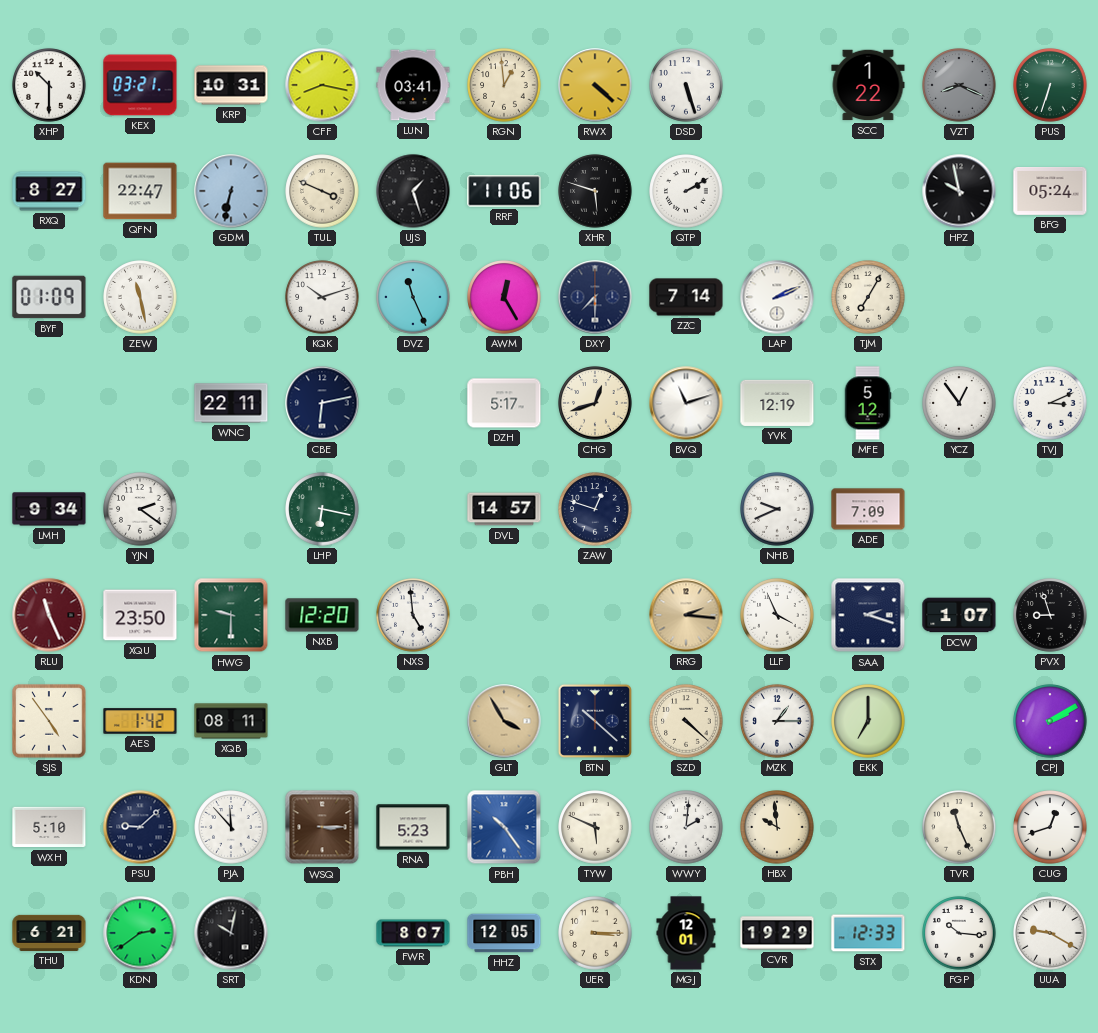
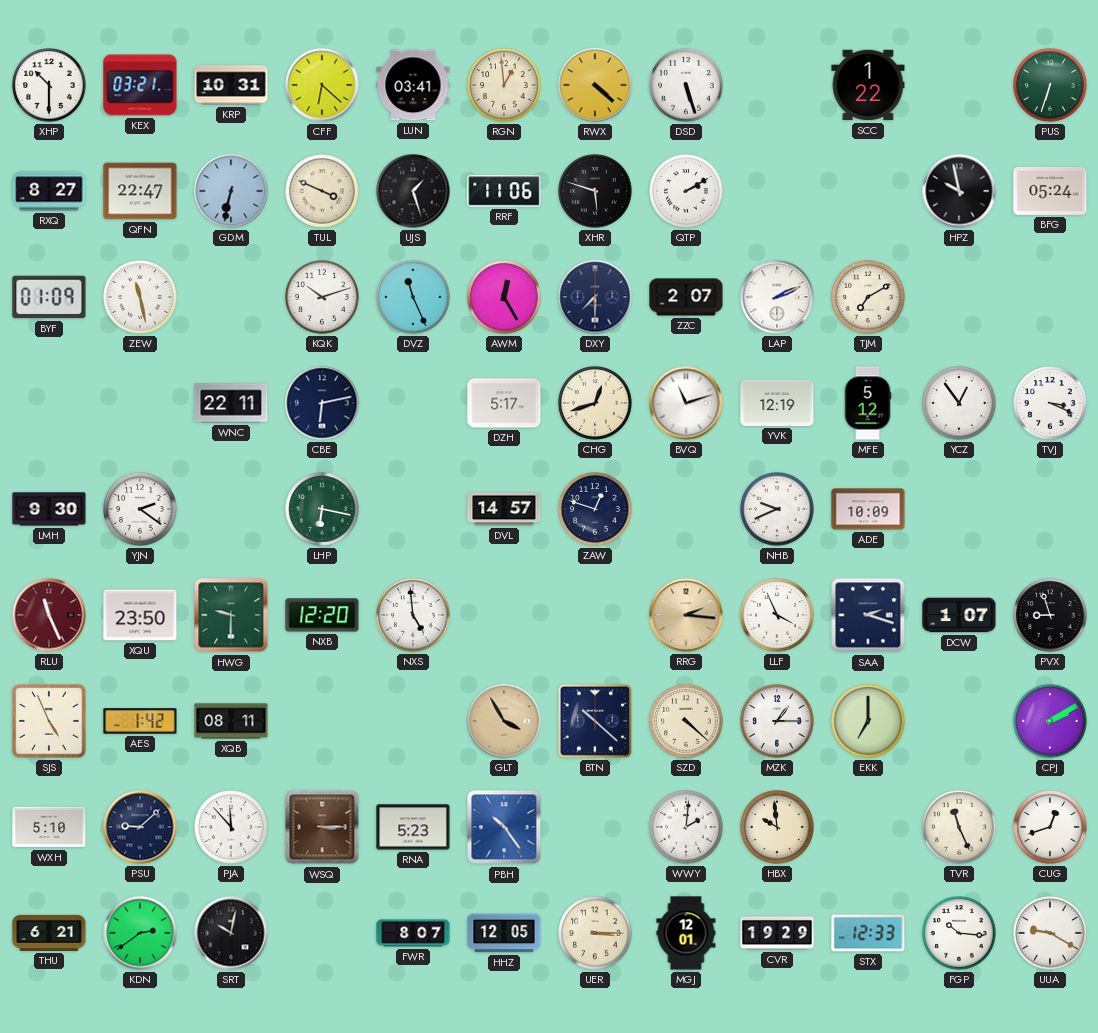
CFF: 8:17 -> 6:22 (322, 85)
VZT: 8:19 -> none (959, 85)
ZZC: 7:14 -> 2:07 (686, 297)
TJM: 7:05 -> 7:10 (868, 297)
TVJ: 3:11 -> 3:19 (1050, 403)
LMH: 9:34 -> 9:30 (49, 509)
ADE: 7:09 -> 10:09 (868, 509)
SJS: 4:54 -> 4:56 (49, 721)
TYW: 5:49 -> none (595, 827)
